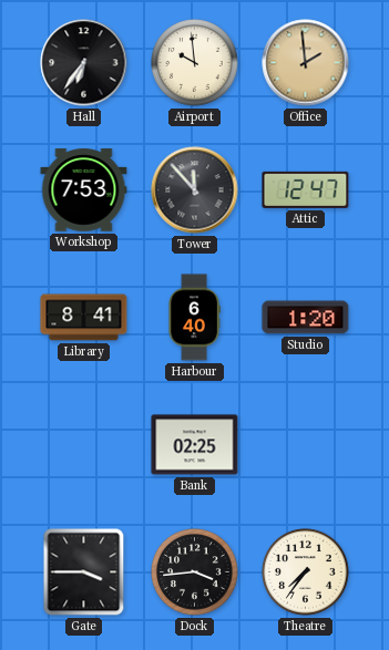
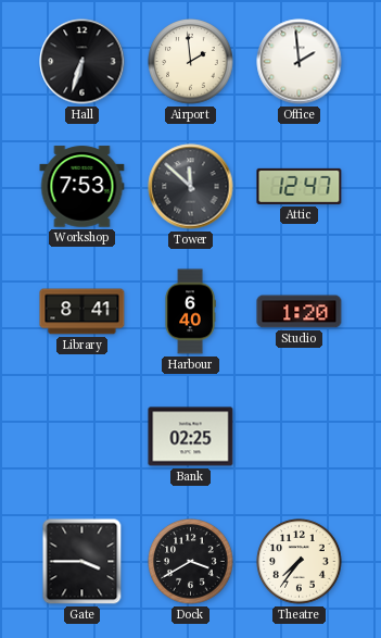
Hall: 6:36 -> 6:33 (82, 62)
Airport: 9:59 -> 1:59 (191, 62)
Office dial: champagne -> white (300, 62)
Tower: 11:53 -> 11:52 (191, 187)
Dock: 3:44 -> 3:40 (191, 562)
